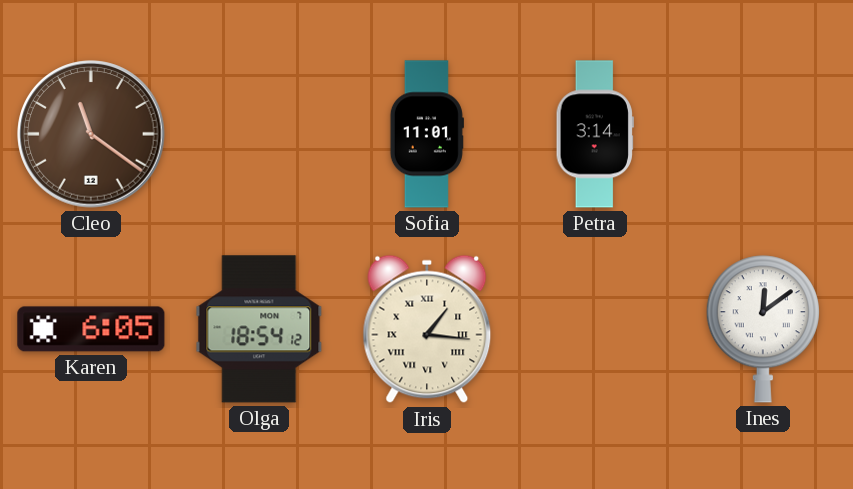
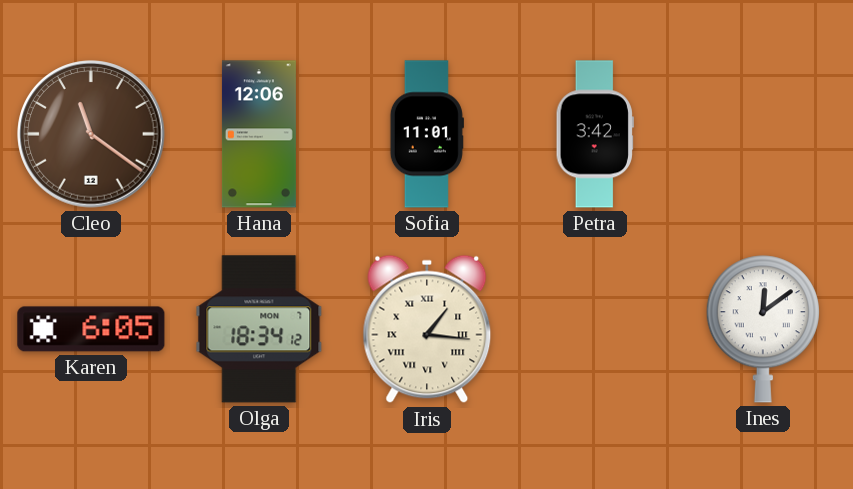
Hana: none -> 12:06 (259, 134)
Petra: 3:14 -> 3:42 (595, 134)
Olga: 18:54 -> 18:34 (259, 329)
